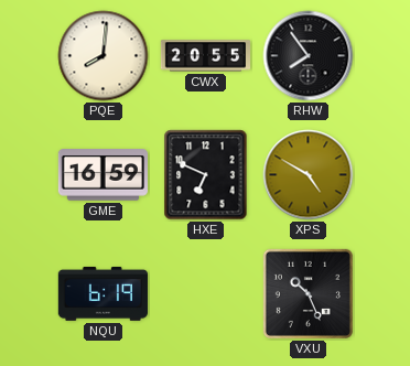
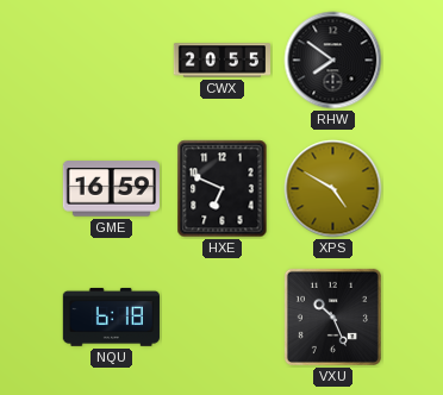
PQE: 8:01 -> none (104, 56)
RHW: 7:54 -> 7:51 (333, 61)
NQU: 6:19 -> 6:18 (111, 316)
